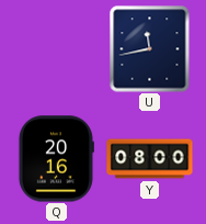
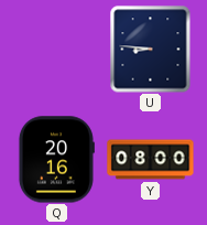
U: 11:43 -> 8:46 (151, 50)
